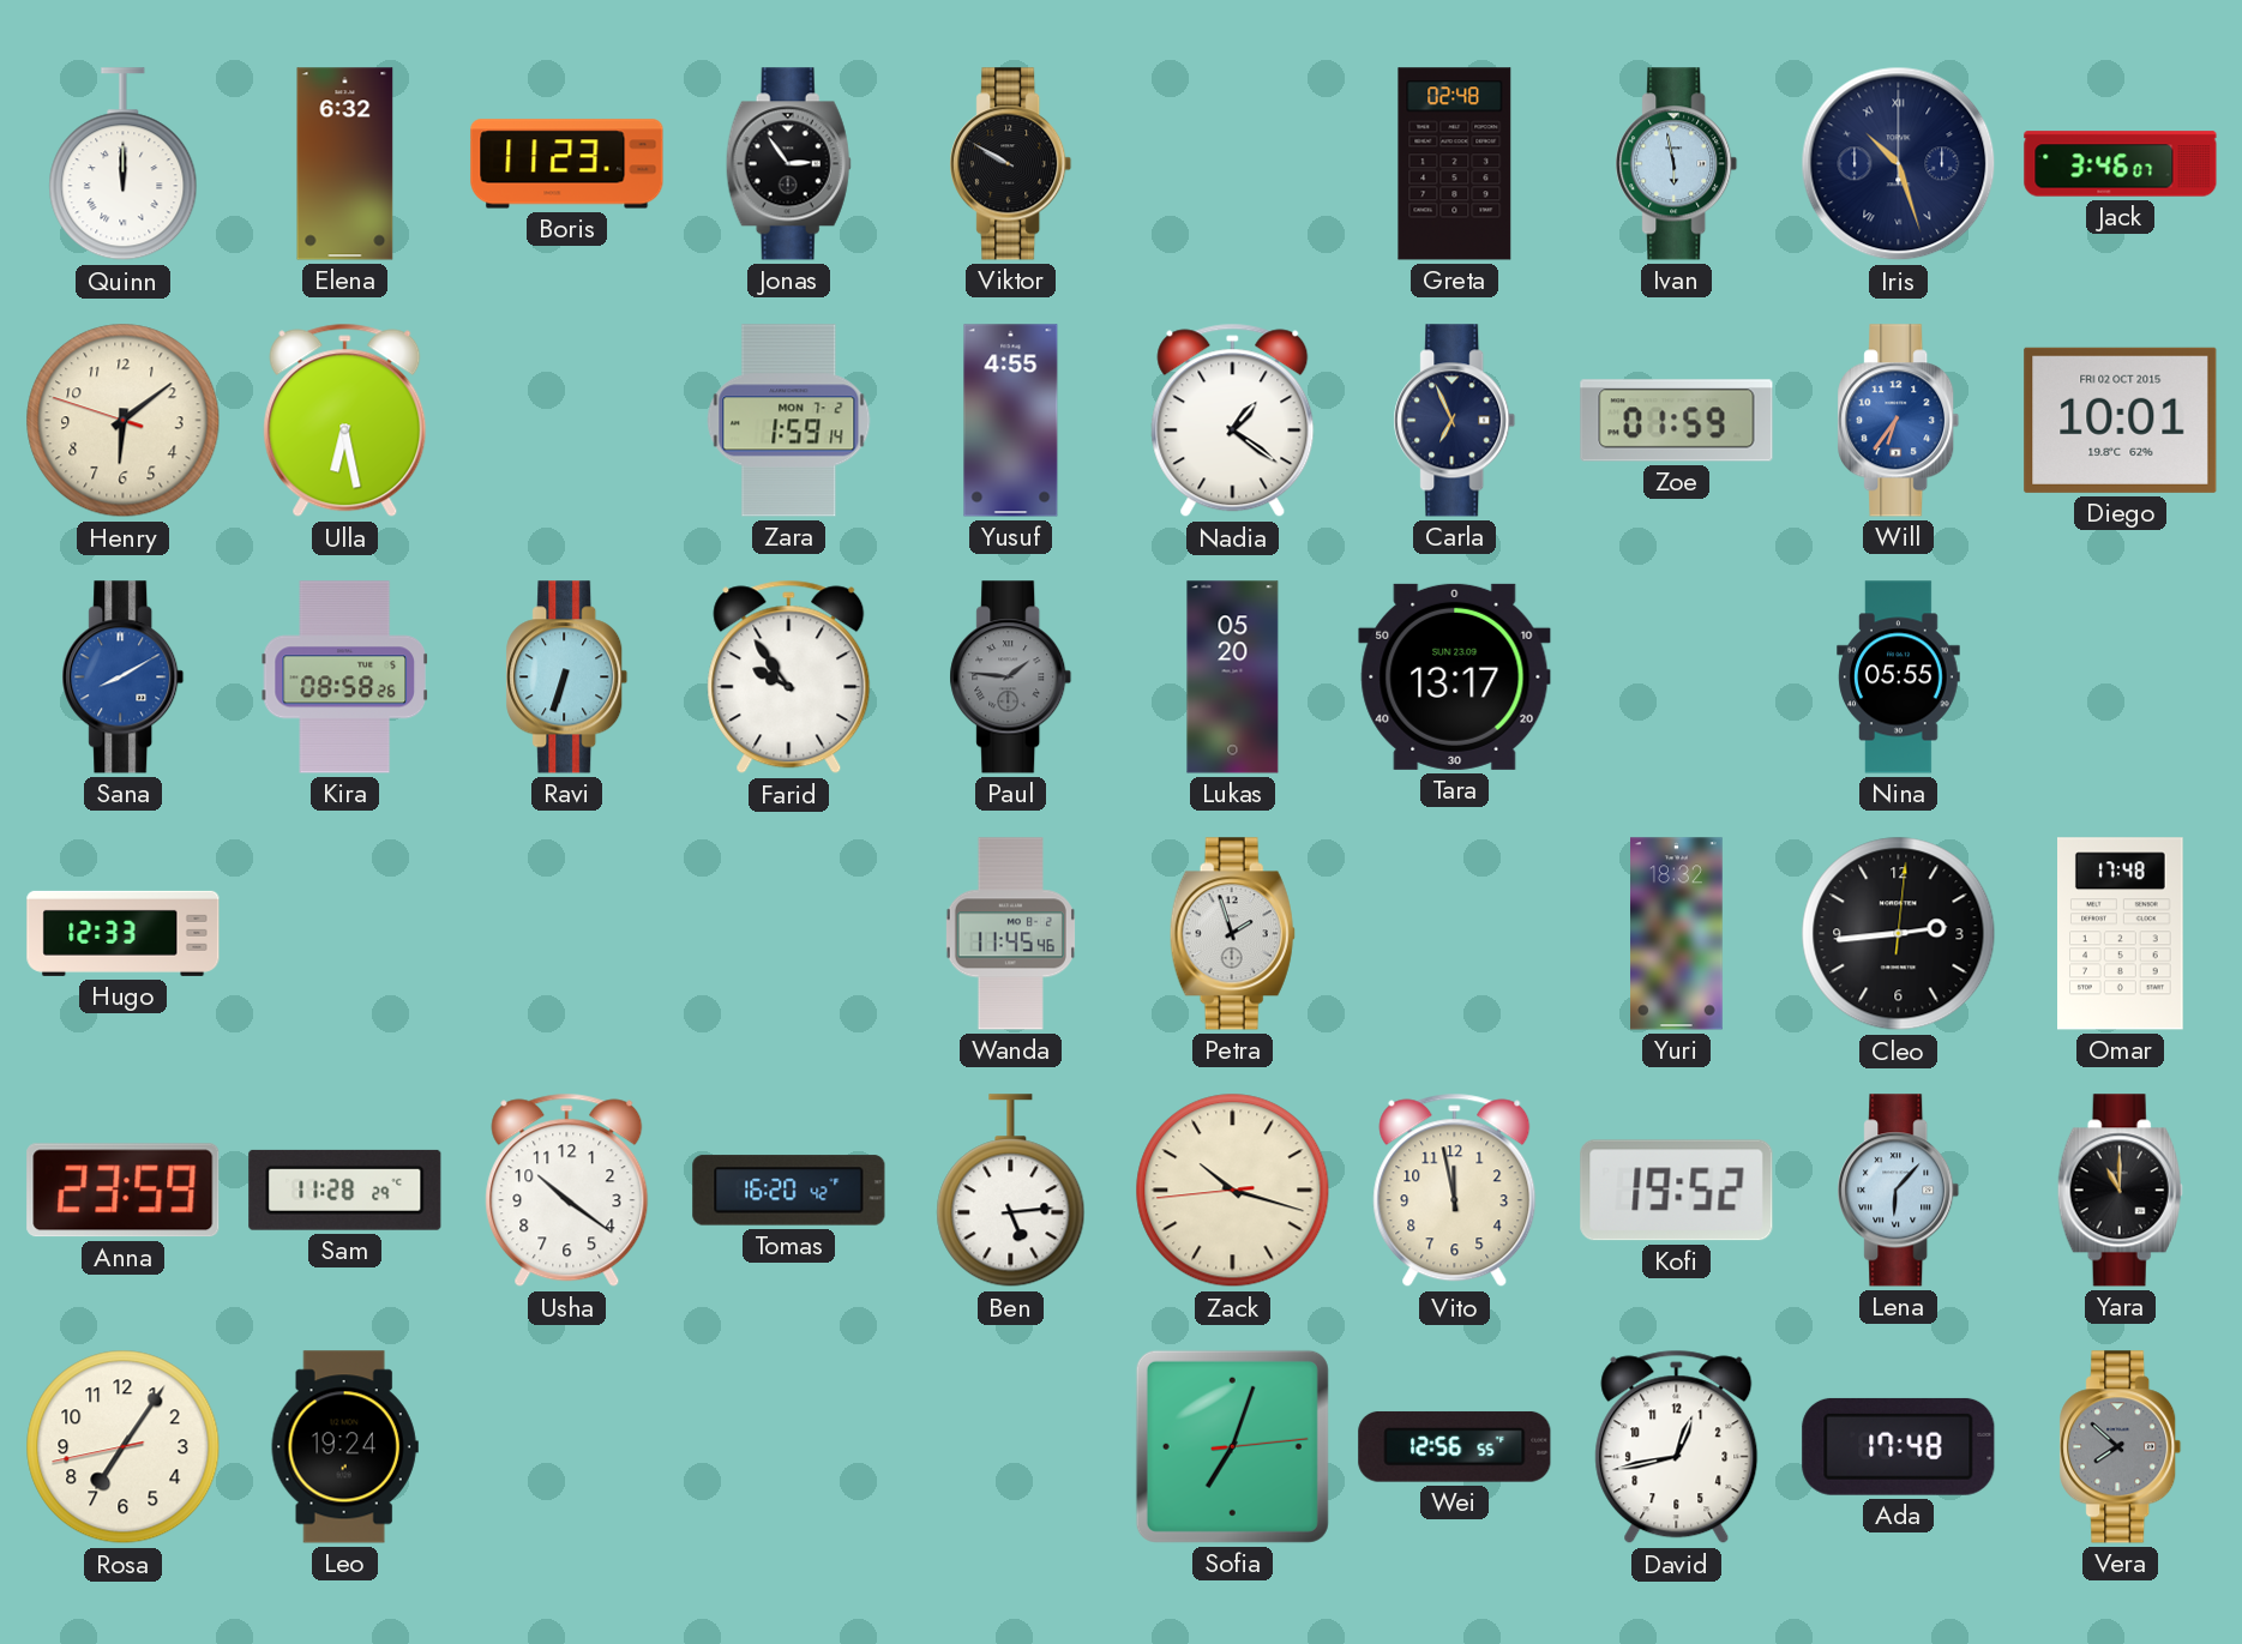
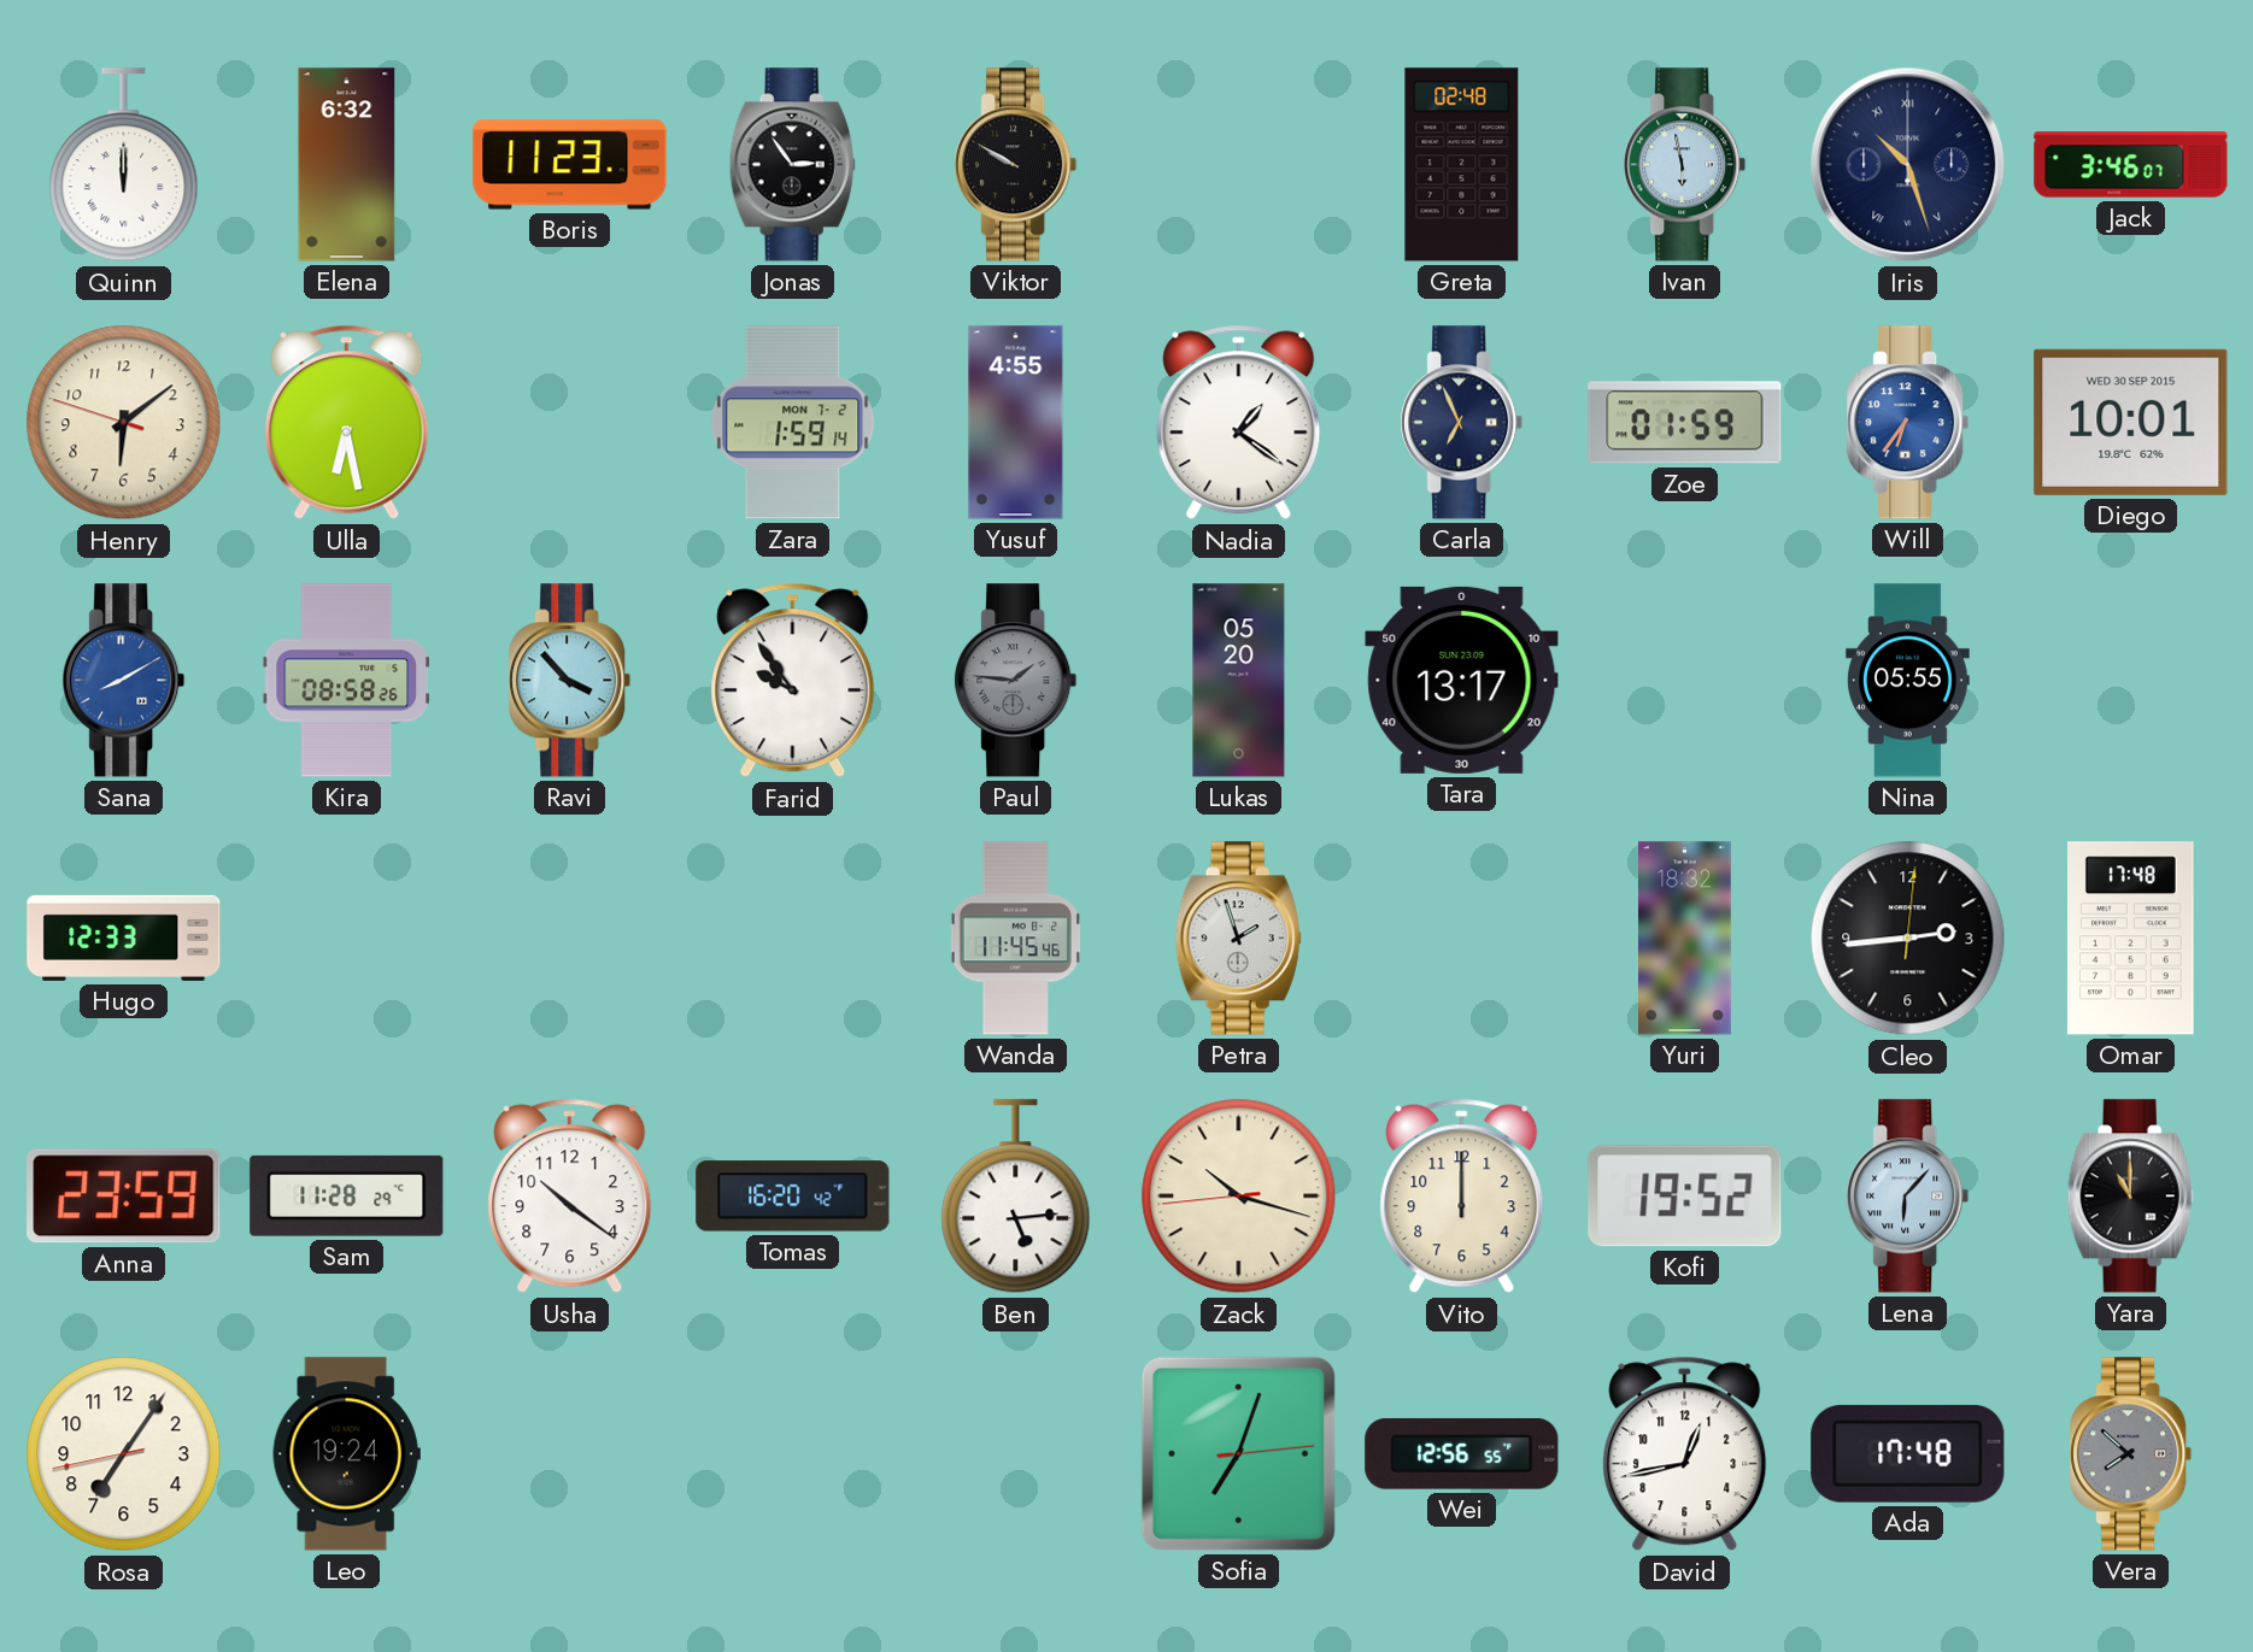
Diego date: FRI 02 OCT 2015 -> WED 30 SEP 2015 (2131, 422)
Ravi: 6:33 -> 3:53 (570, 681)
Vito: 11:58 -> 12:00 (1462, 1197)
